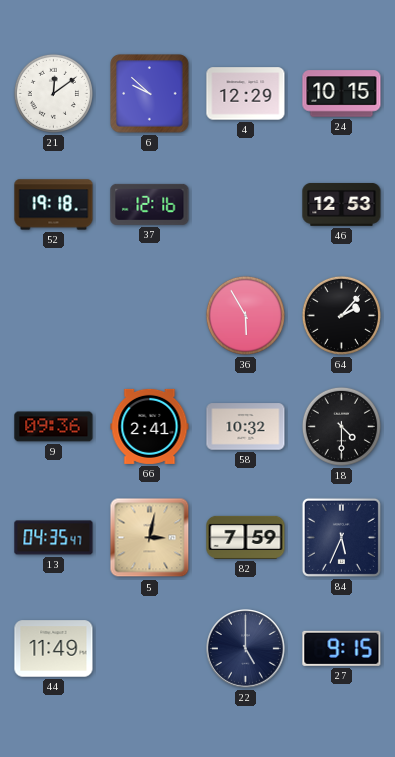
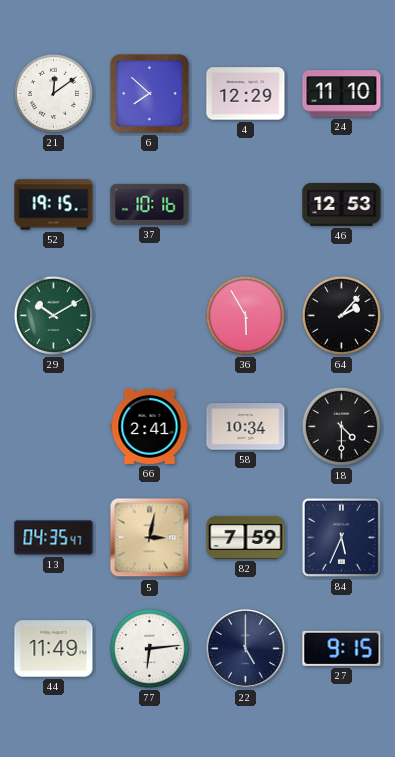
6: 9:52 -> 7:52 (150, 94)
24: 10:15 -> 11:10 (342, 94)
52: 19:18 -> 19:15 (54, 205)
37: 12:16 -> 10:16 (150, 204)
29: none -> 10:10 (53, 315)
9: 09:36 -> none (54, 427)
58: 10:32 -> 10:34 (246, 427)
77: none -> 6:14 (149, 648)
